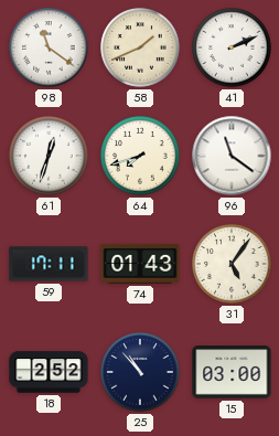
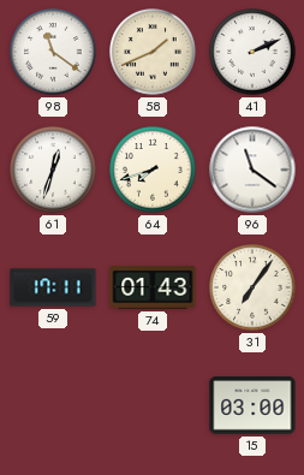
31: 5:06 -> 7:06 (252, 287)
18: 2:52 -> none (49, 372)
25: 10:53 -> none (140, 372)
